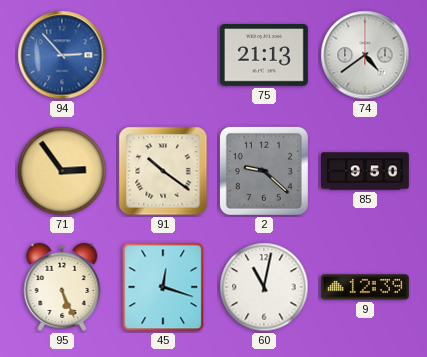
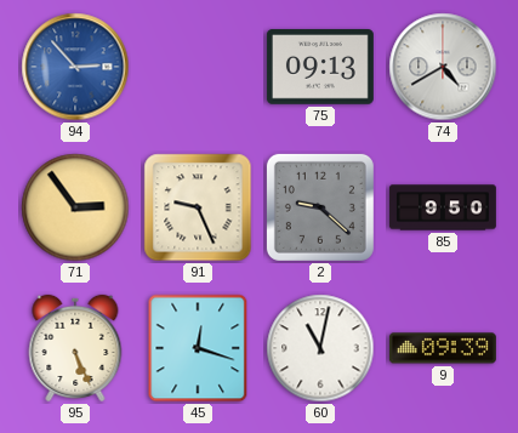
75: 21:13 -> 09:13 (320, 67)
74: 4:39 -> 4:40 (443, 67)
91: 10:21 -> 9:26 (198, 207)
9: 12:39 -> 09:39 (443, 348)
